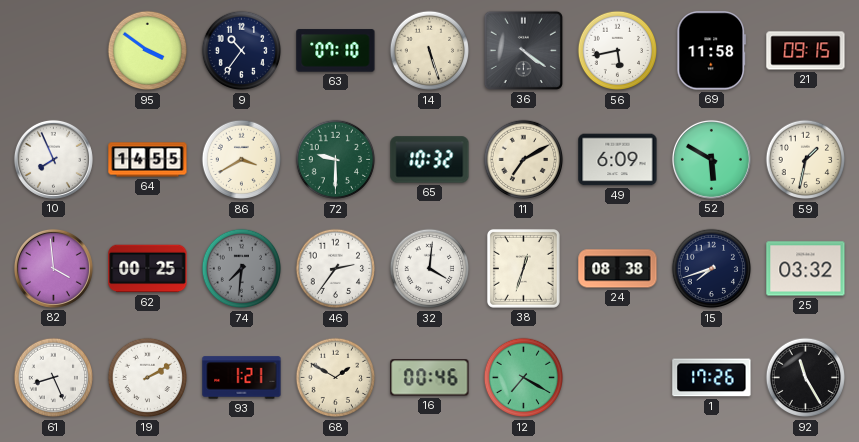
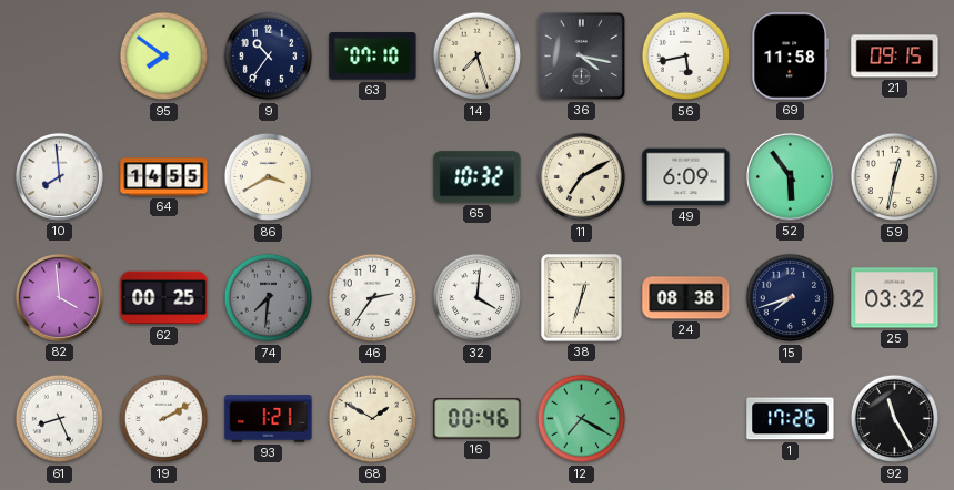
95: 3:51 -> 7:51 (164, 57)
14: 5:27 -> 7:27 (478, 57)
36: 4:21 -> 4:17 (581, 55)
10: 7:56 -> 7:59 (59, 176)
72: 9:30 -> none (336, 160)
52: 5:50 -> 5:54 (790, 176)
59: 1:32 -> 12:32 (895, 177)
